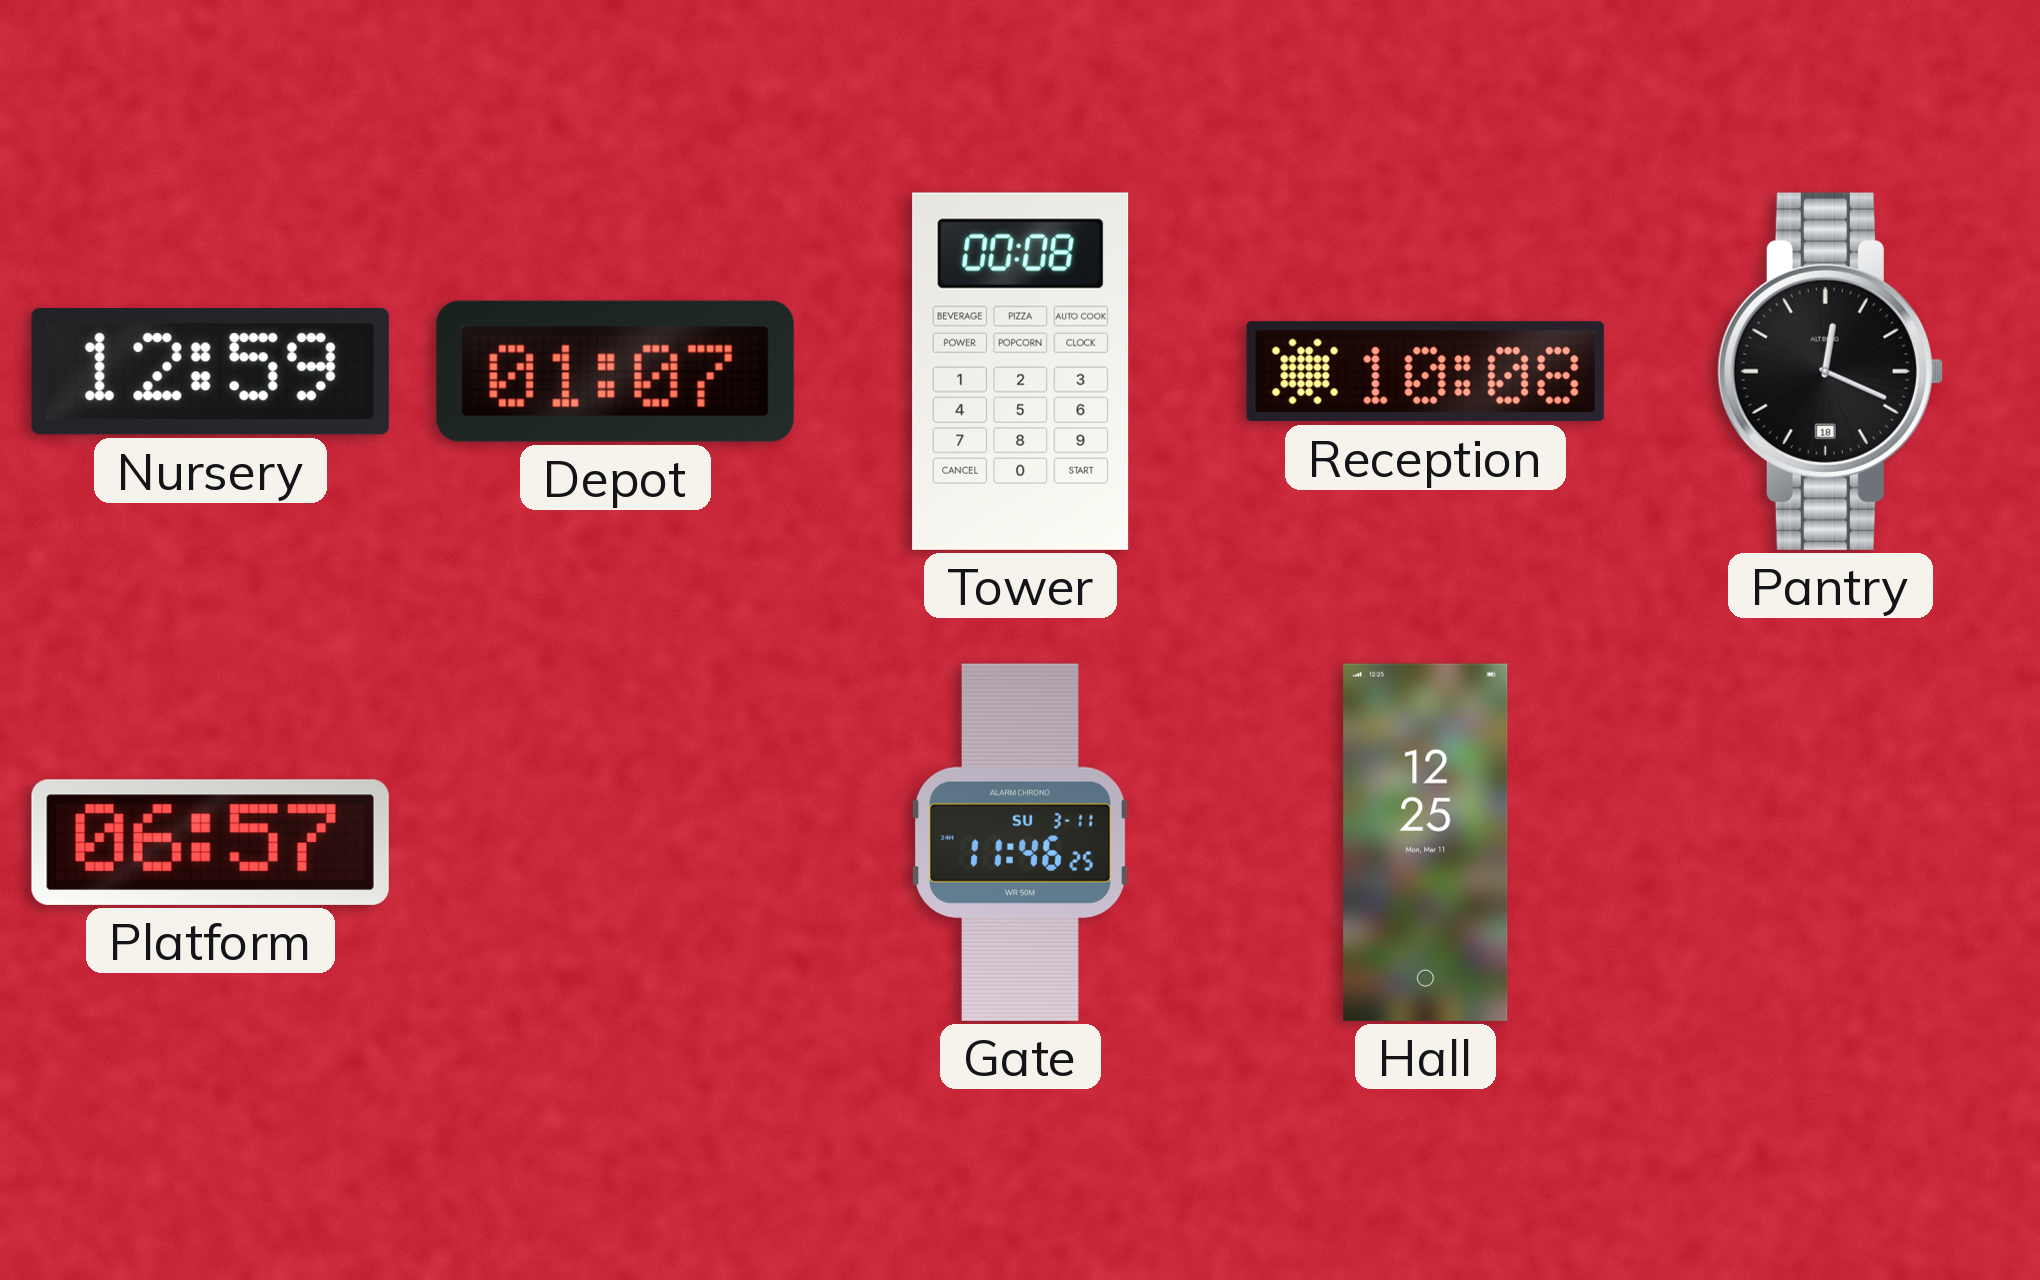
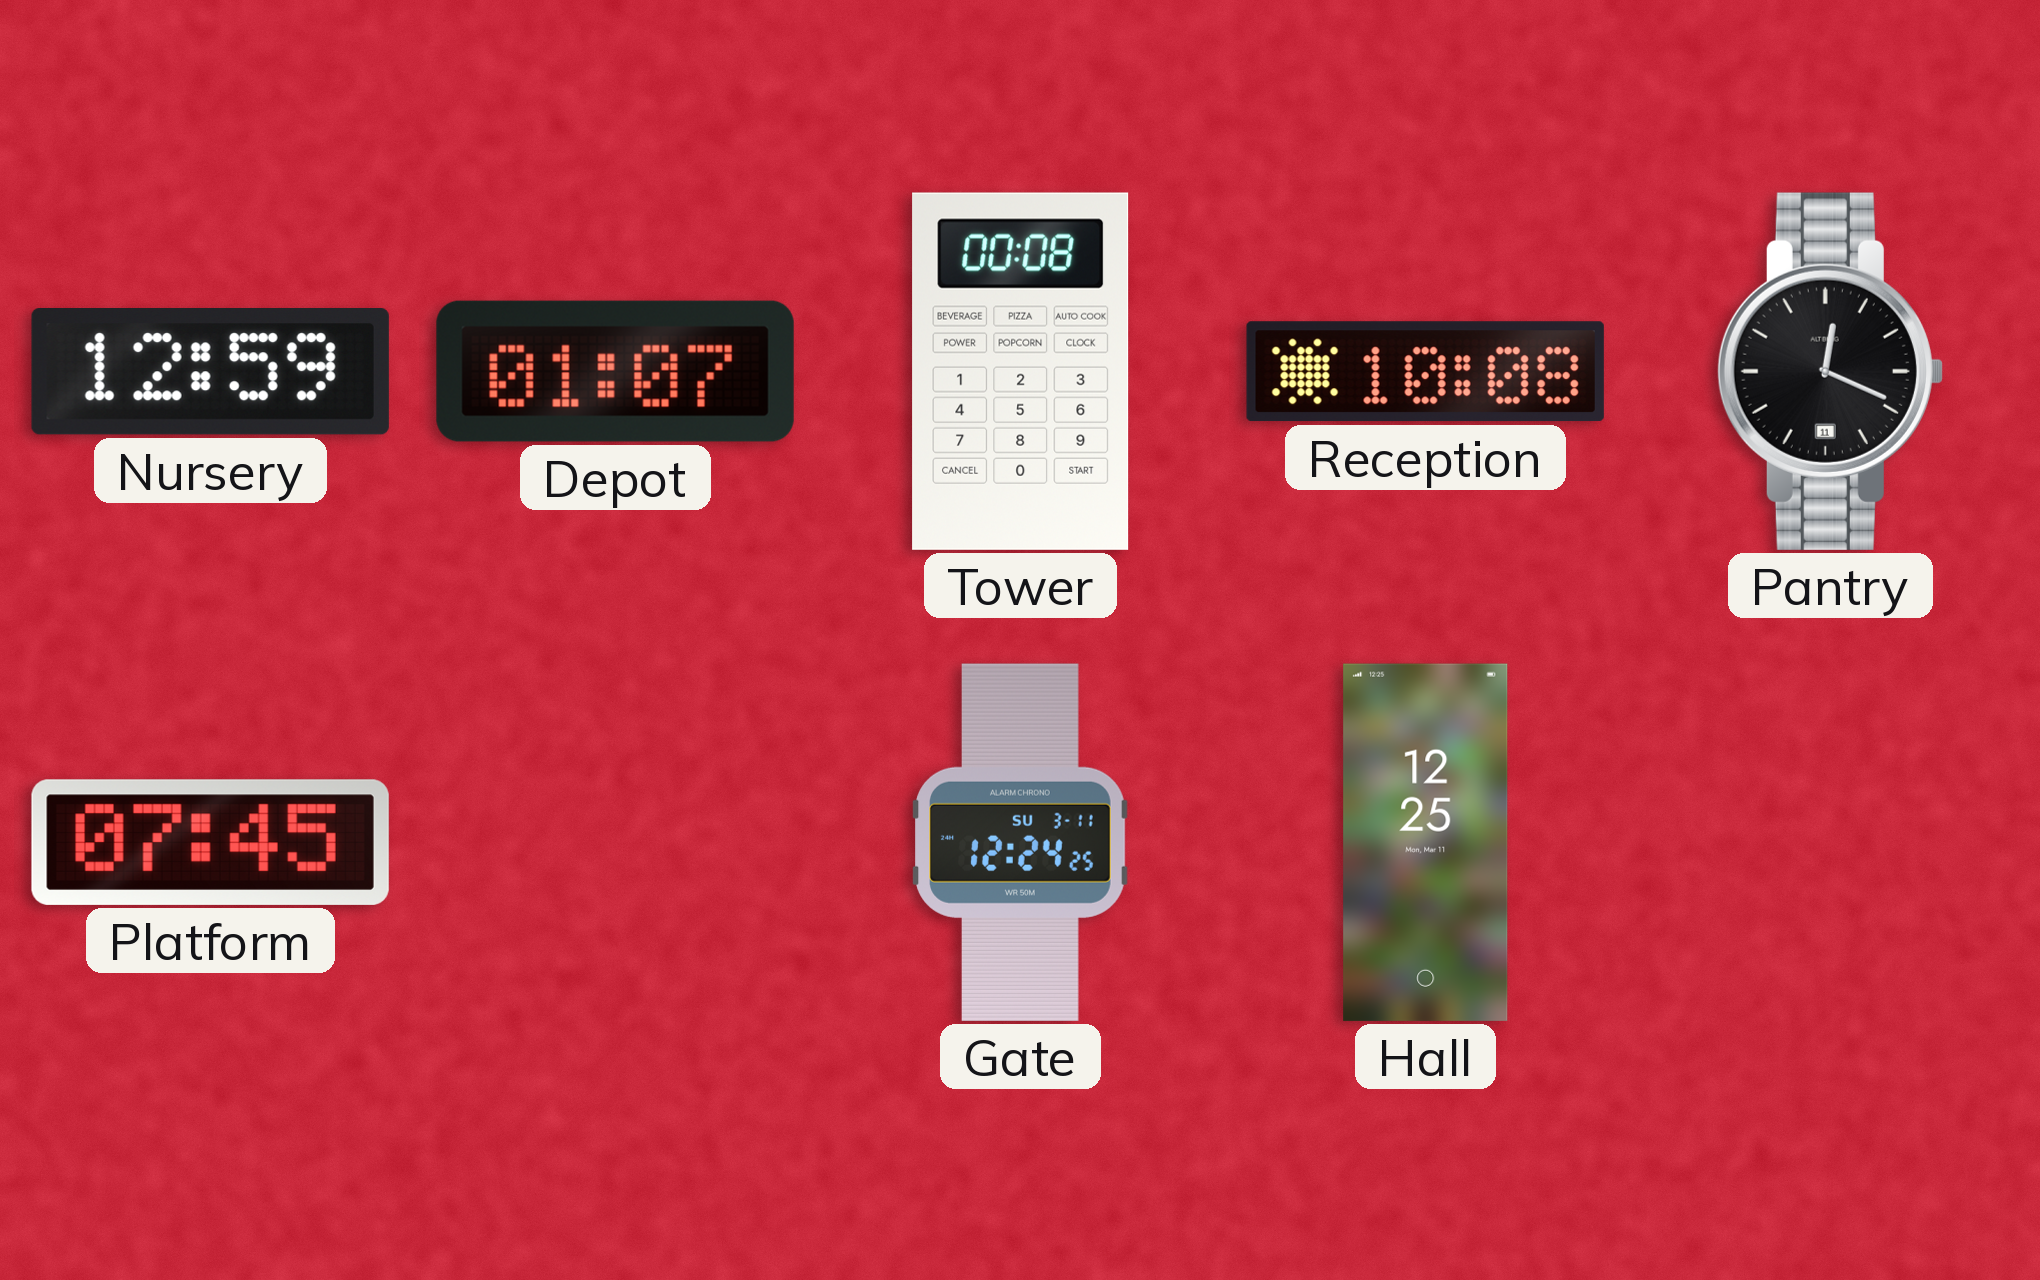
Pantry date: 18 -> 11 (1830, 371)
Platform: 06:57 -> 07:45 (210, 842)
Gate: 11:46 -> 12:24 (1021, 842)
